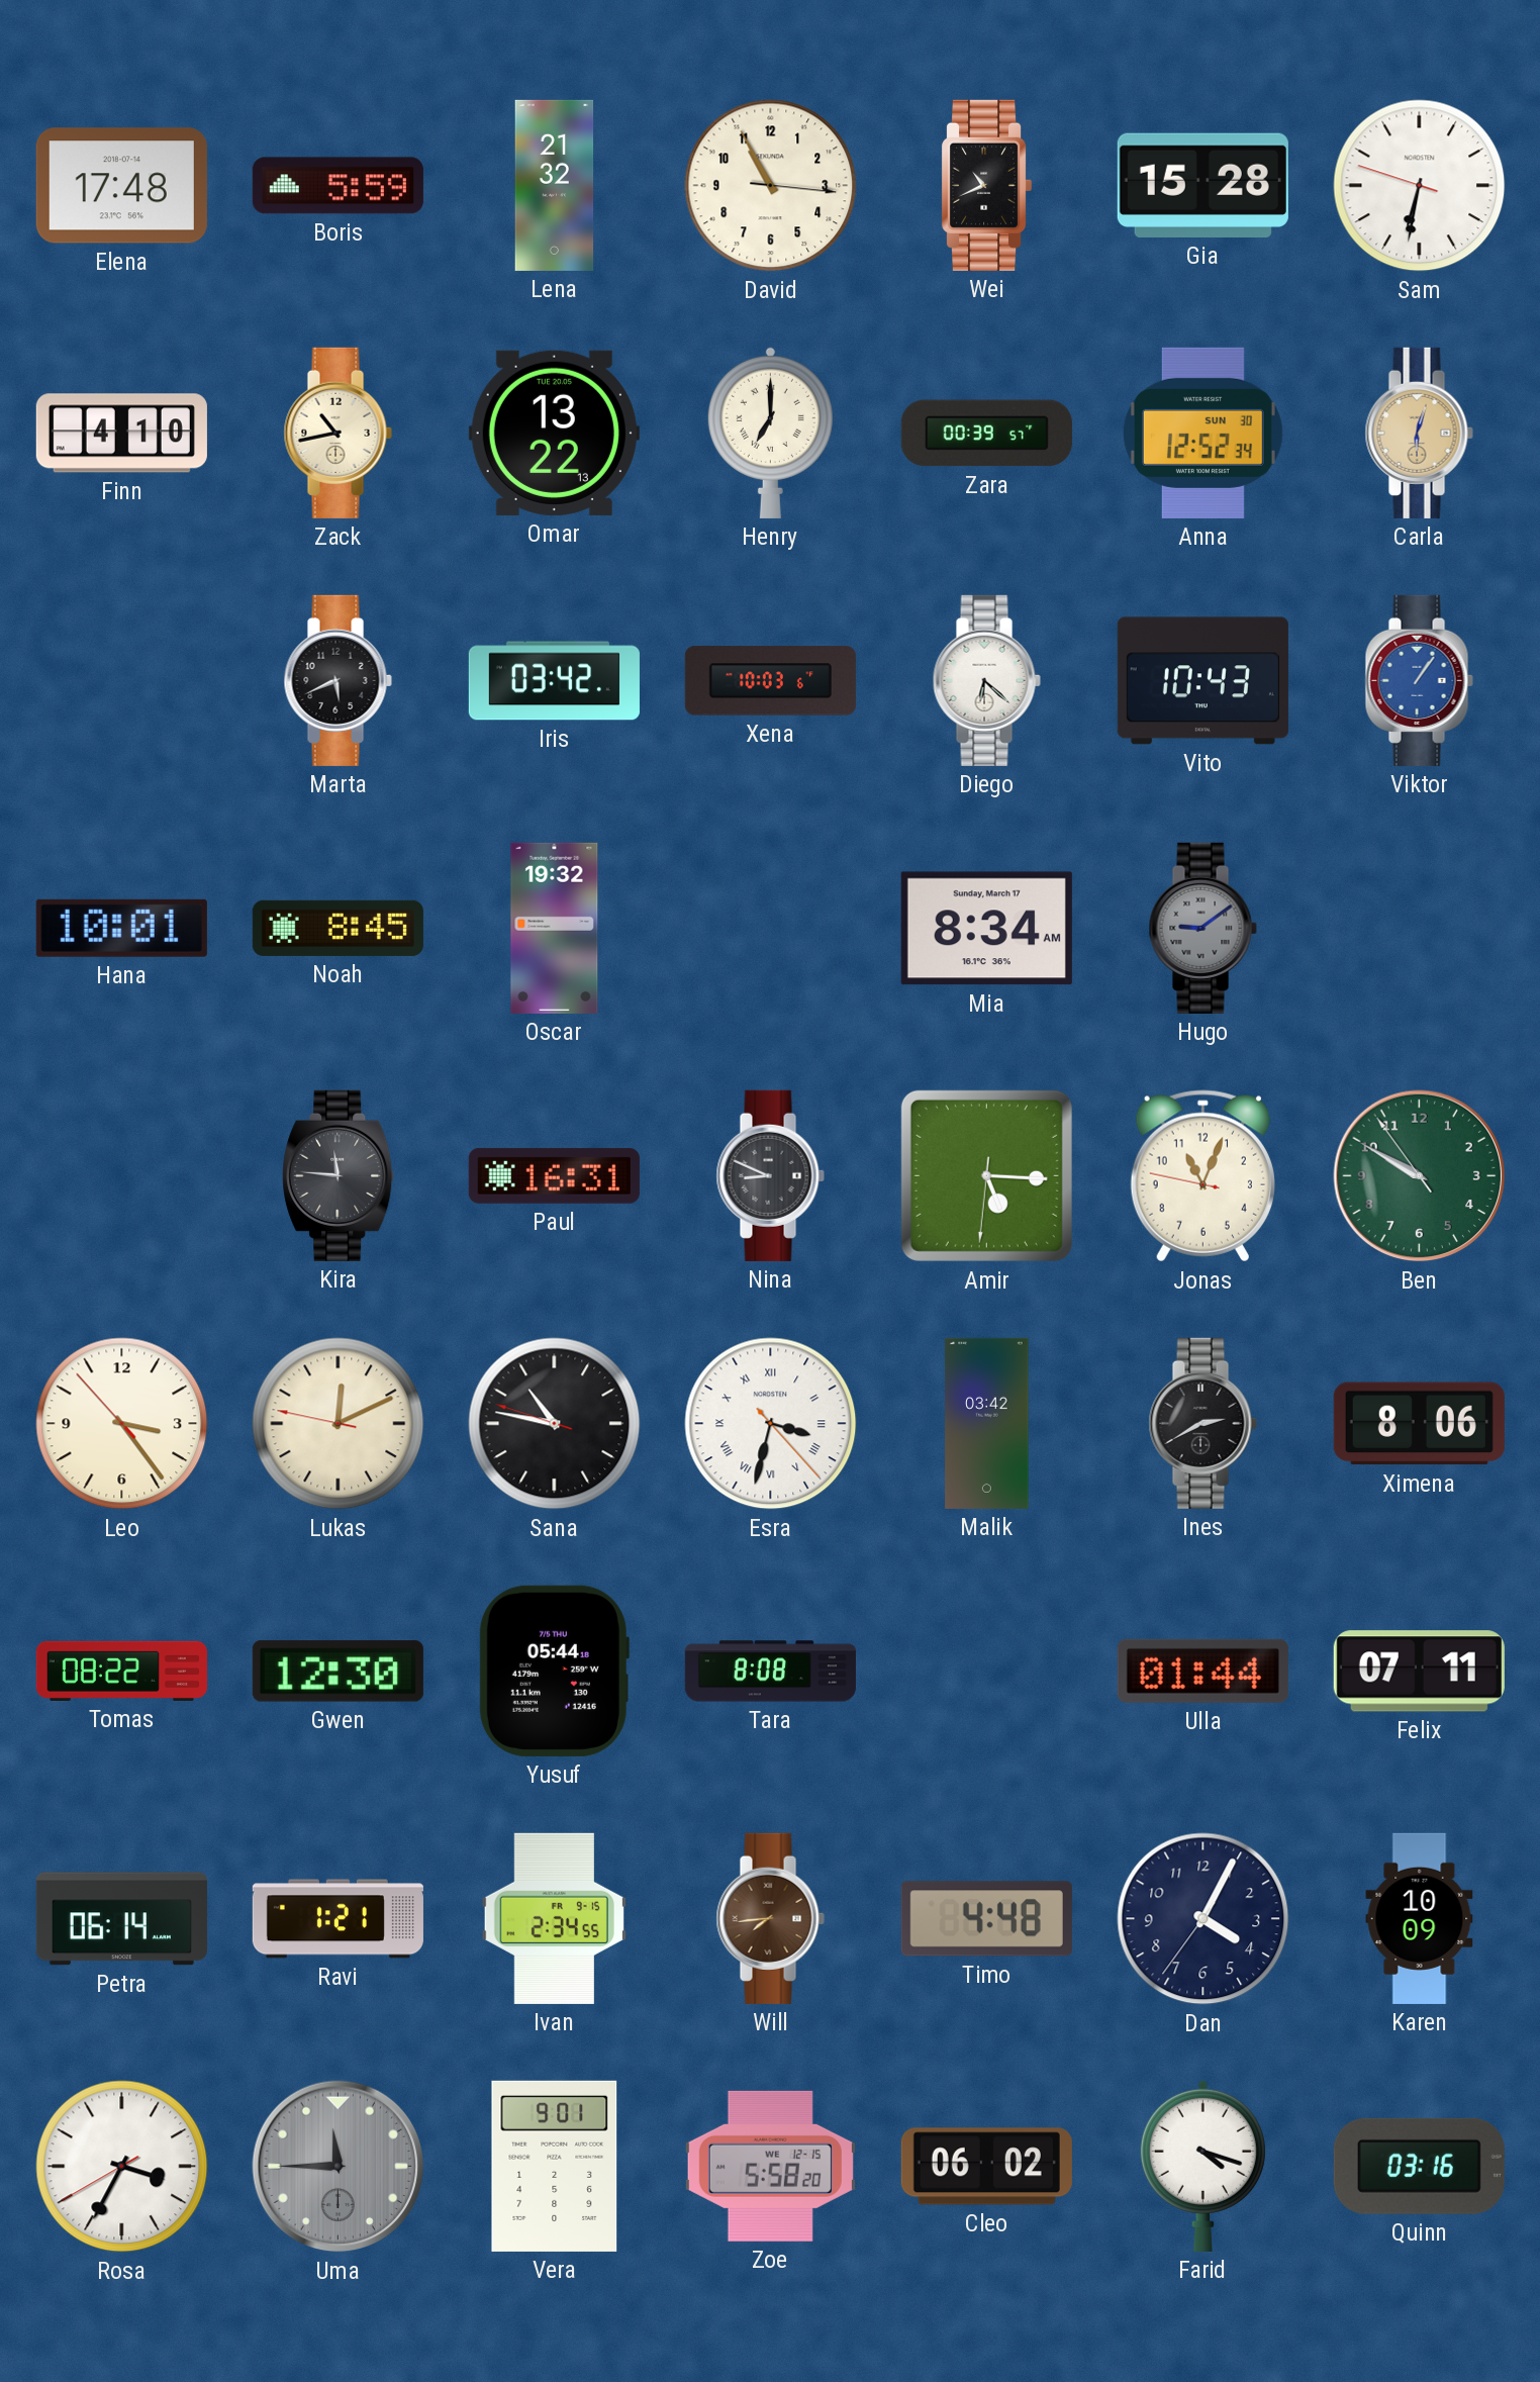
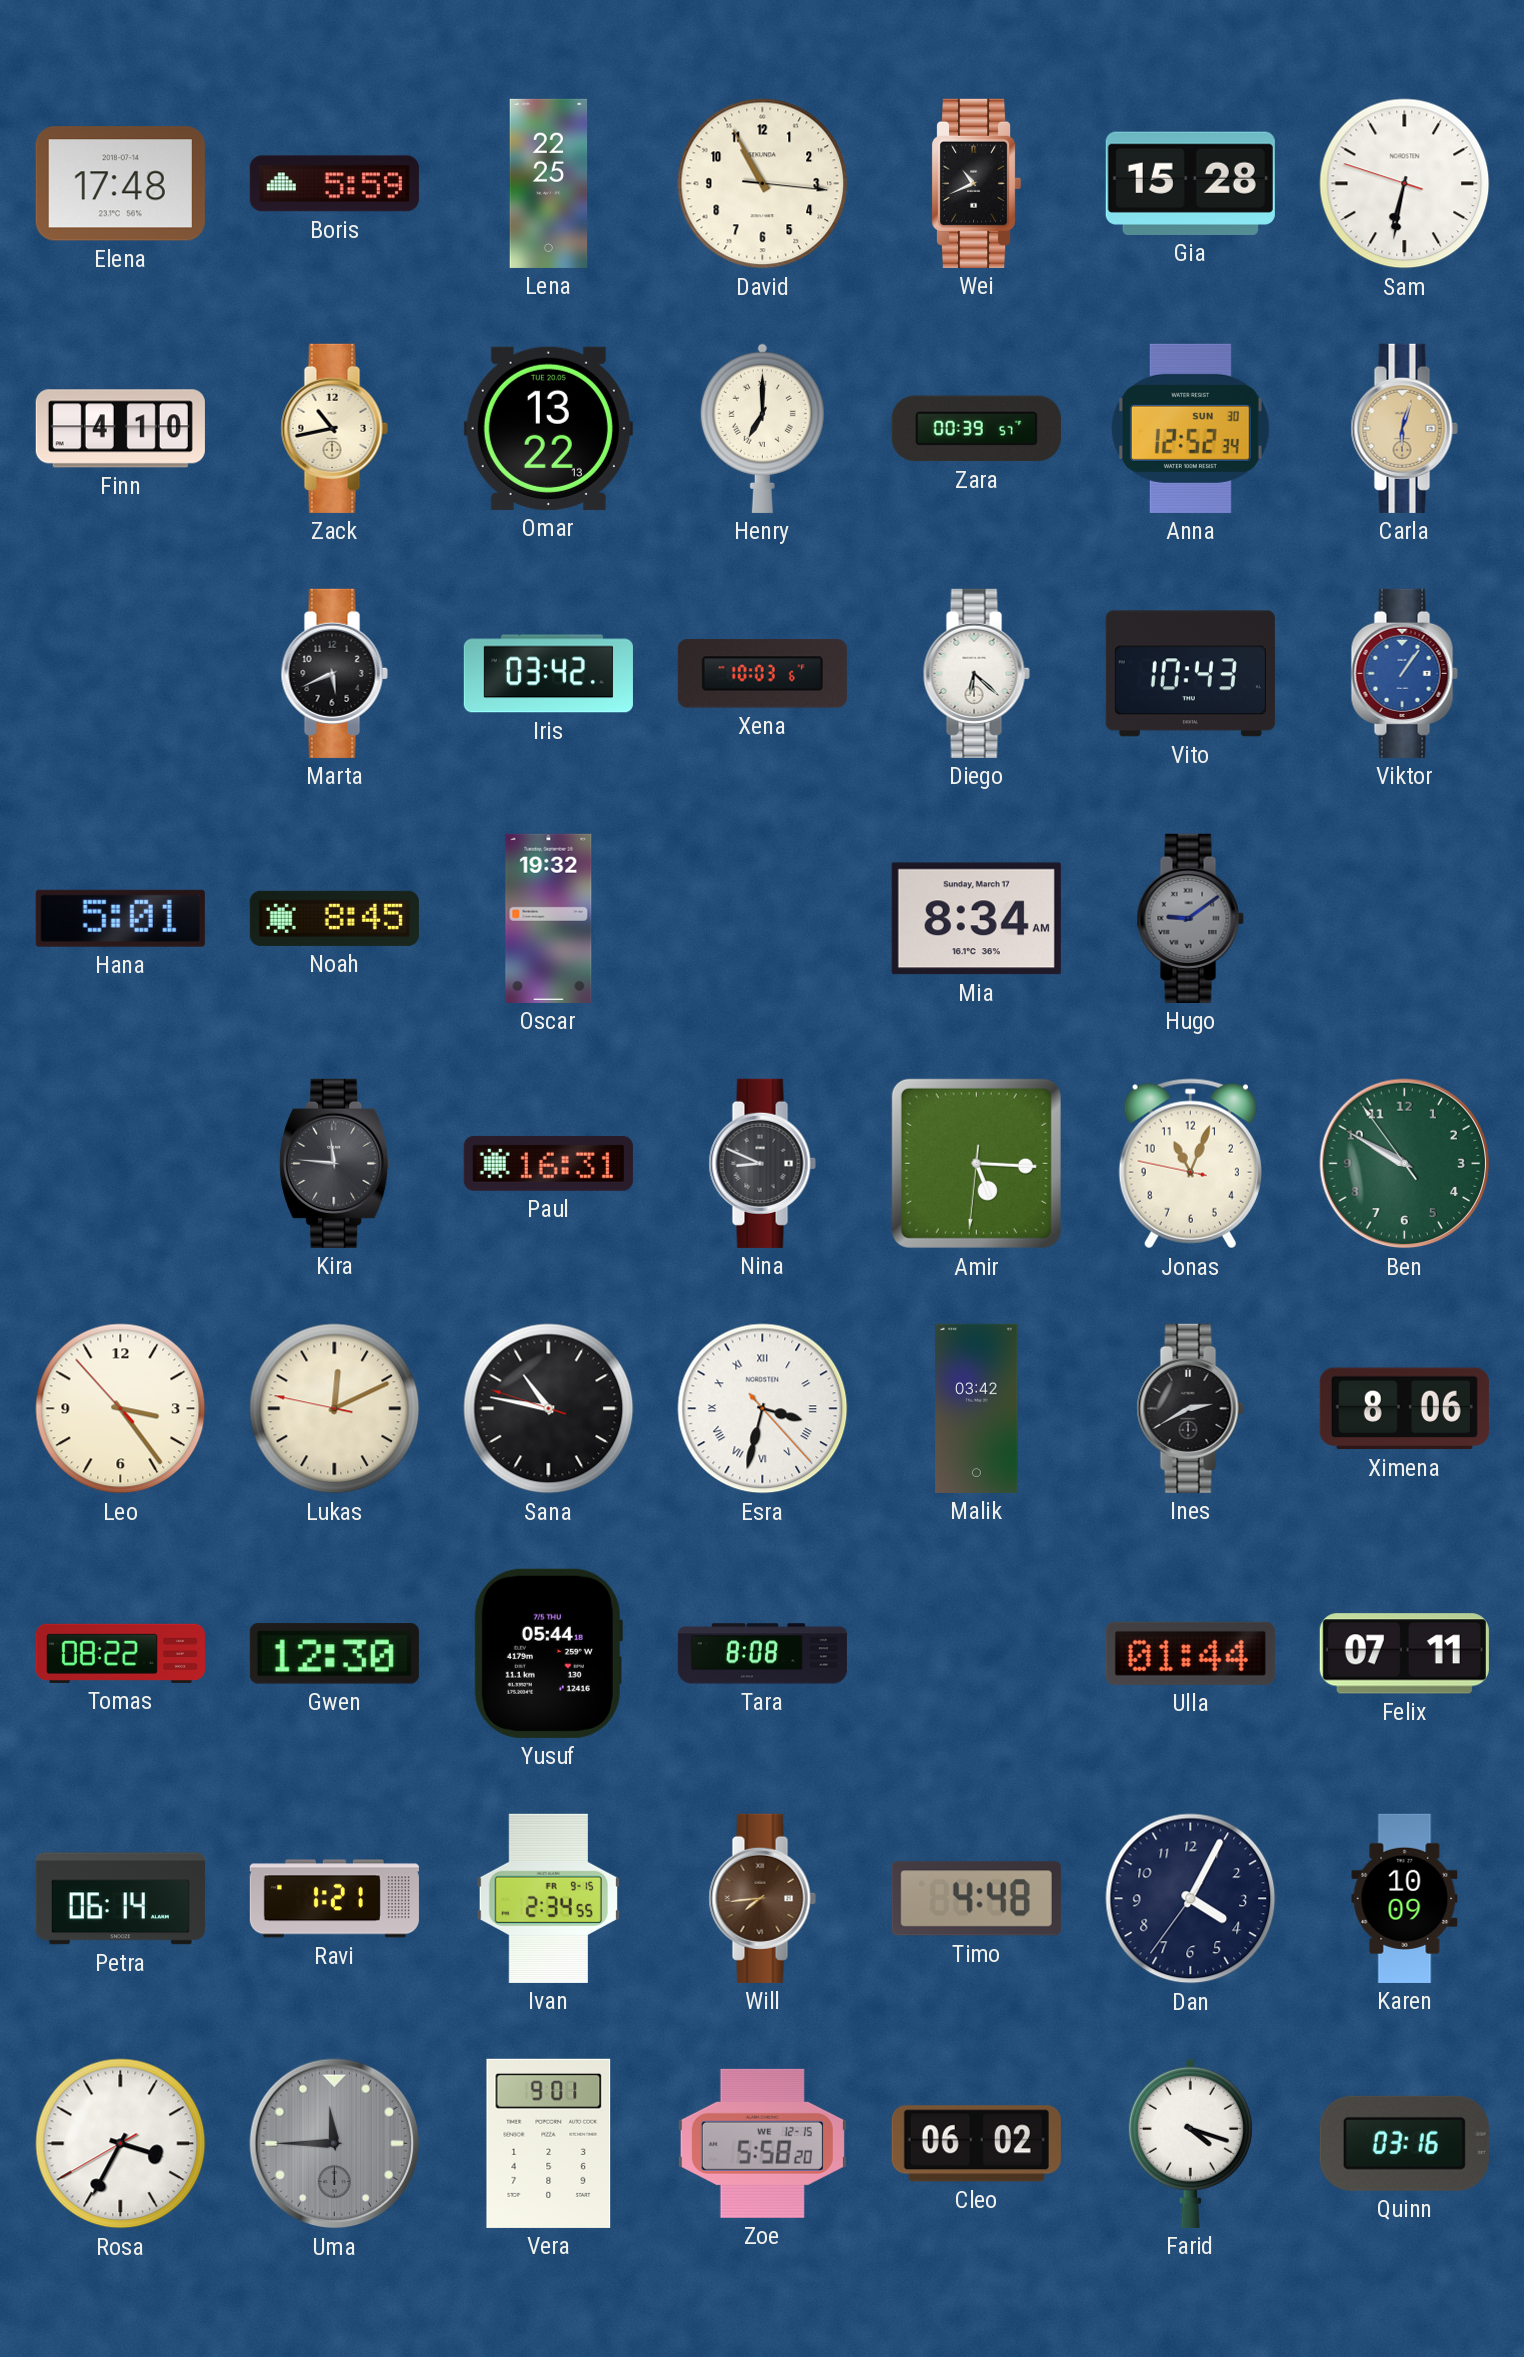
Lena: 21:32 -> 22:25 (549, 183)
Hana: 10:01 -> 5:01 (120, 918)
